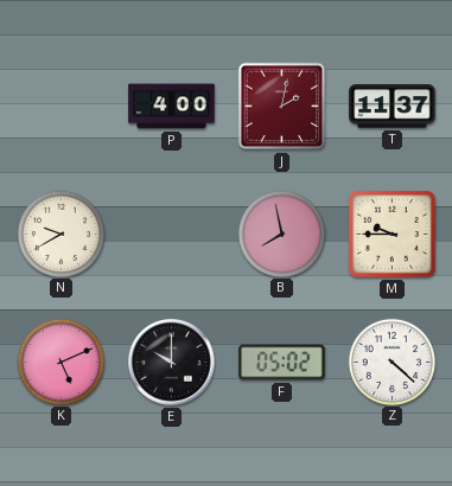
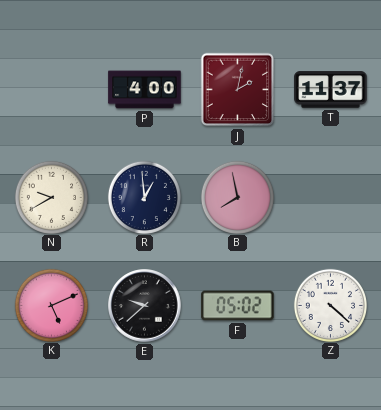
R: none -> 12:59 (144, 197)
M: 9:45 -> none (391, 234)
E: 10:00 -> 9:38 (145, 306)
